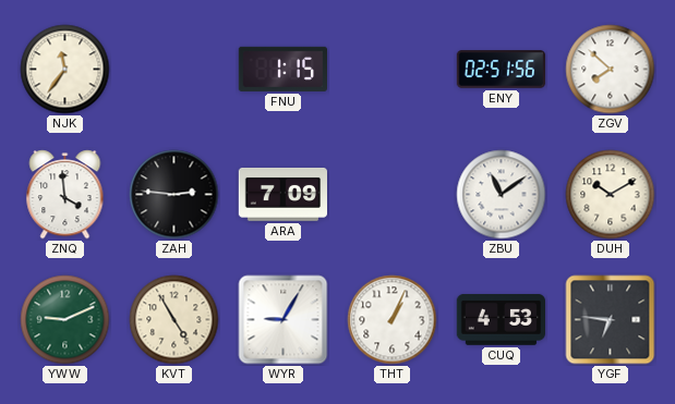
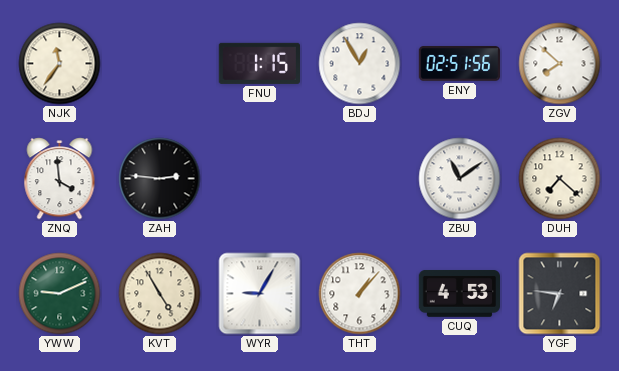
BDJ: none -> 12:55 (360, 64)
ARA: 7:09 -> none (282, 195)
DUH: 10:10 -> 7:22 (560, 179)
THT: 1:04 -> 1:07 (360, 294)
